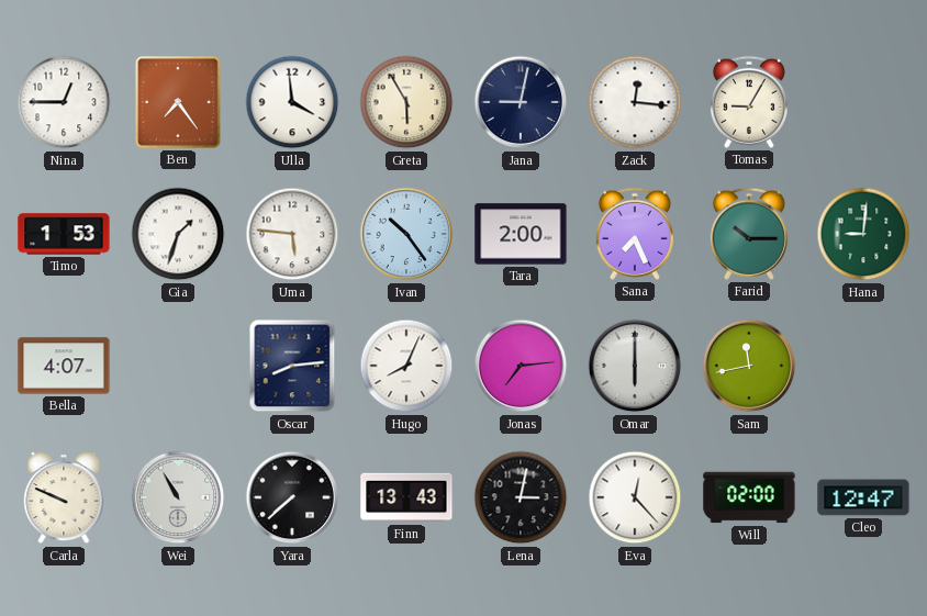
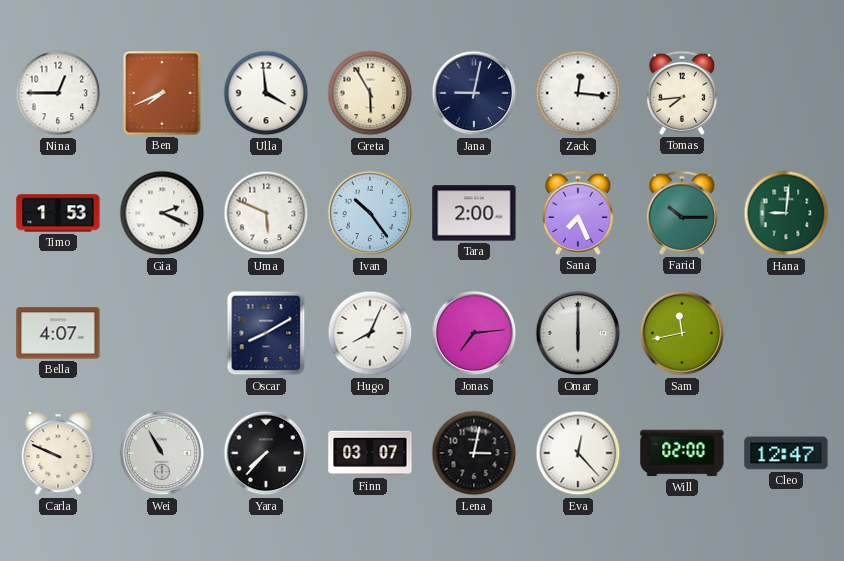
Ben: 7:24 -> 7:41 (162, 93)
Tomas: 9:05 -> 7:44 (682, 93)
Gia: 1:33 -> 2:19 (162, 213)
Uma: 5:46 -> 5:49 (266, 213)
Oscar: 8:14 -> 8:10 (266, 333)
Yara: 7:38 -> 7:37 (266, 453)
Finn: 13:43 -> 03:07 (370, 453)
